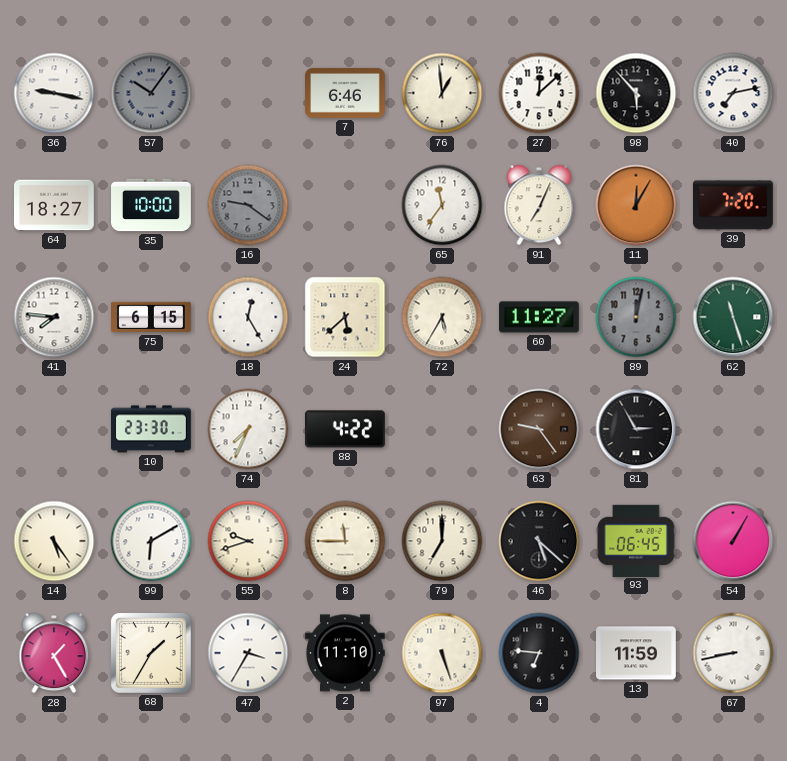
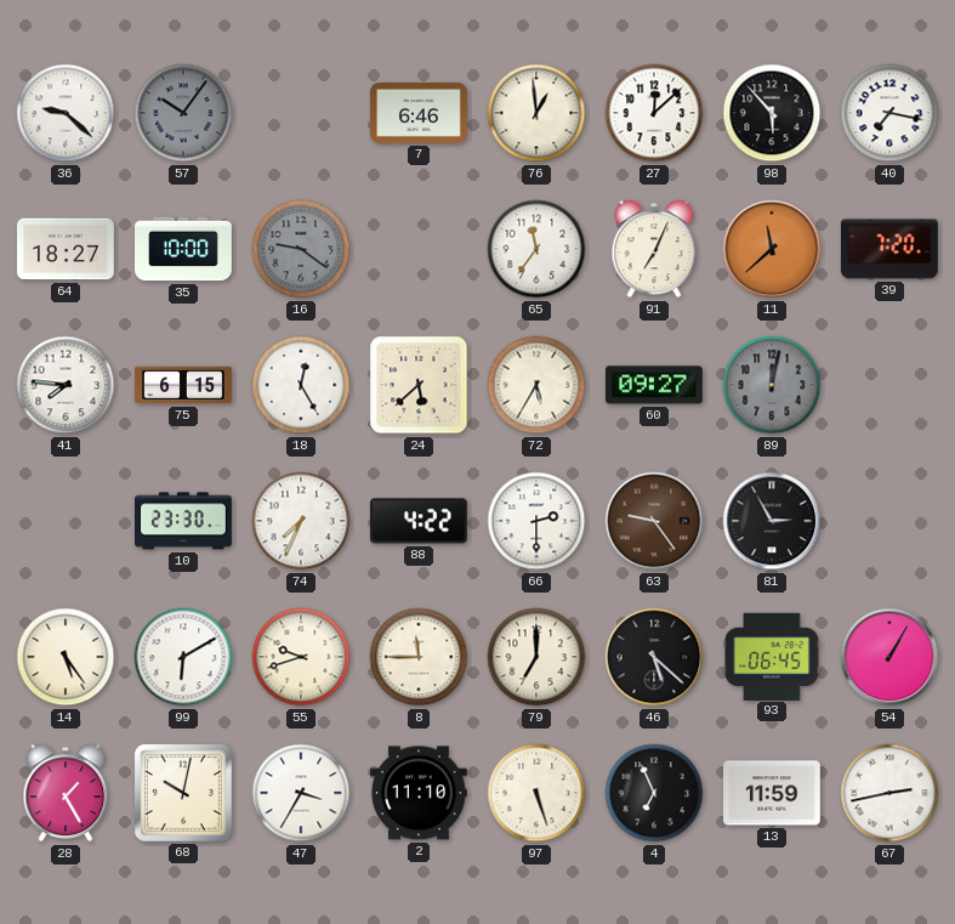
36: 9:17 -> 9:22 (66, 113)
40: 7:13 -> 7:17 (889, 113)
11: 12:05 -> 11:38 (772, 249)
60: 11:27 -> 09:27 (655, 385)
62: 11:27 -> none (733, 317)
66: none -> 2:30 (536, 521)
68: 1:35 -> 10:02 (183, 793)
4: 6:46 -> 6:56 (654, 793)
67: 8:43 -> 2:43 (889, 793)
